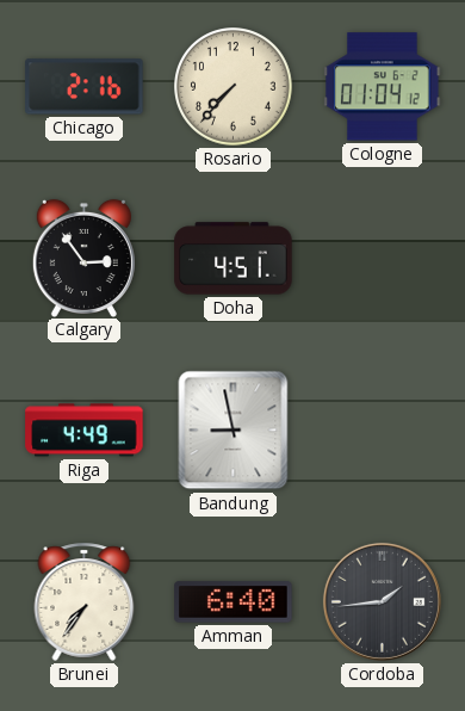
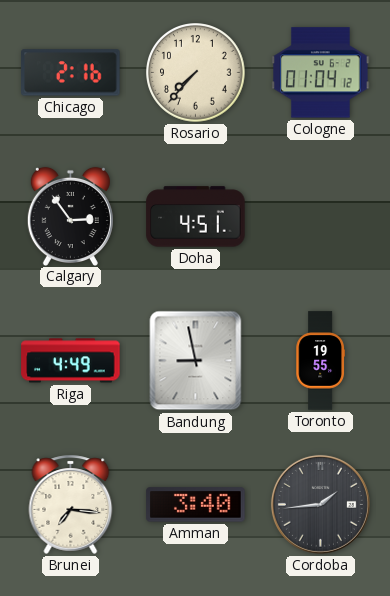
Toronto: none -> 19:55 (320, 361)
Brunei: 7:36 -> 7:16 (71, 504)
Amman: 6:40 -> 3:40 (196, 505)
